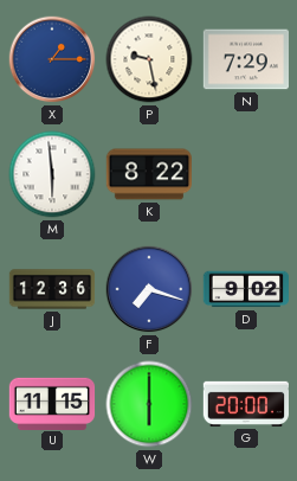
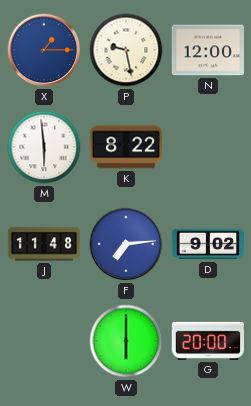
N: 7:29 -> 12:00 (207, 50)
J: 12:36 -> 11:48 (44, 244)
F: 7:18 -> 7:14 (126, 244)
U: 11:15 -> none (52, 403)
